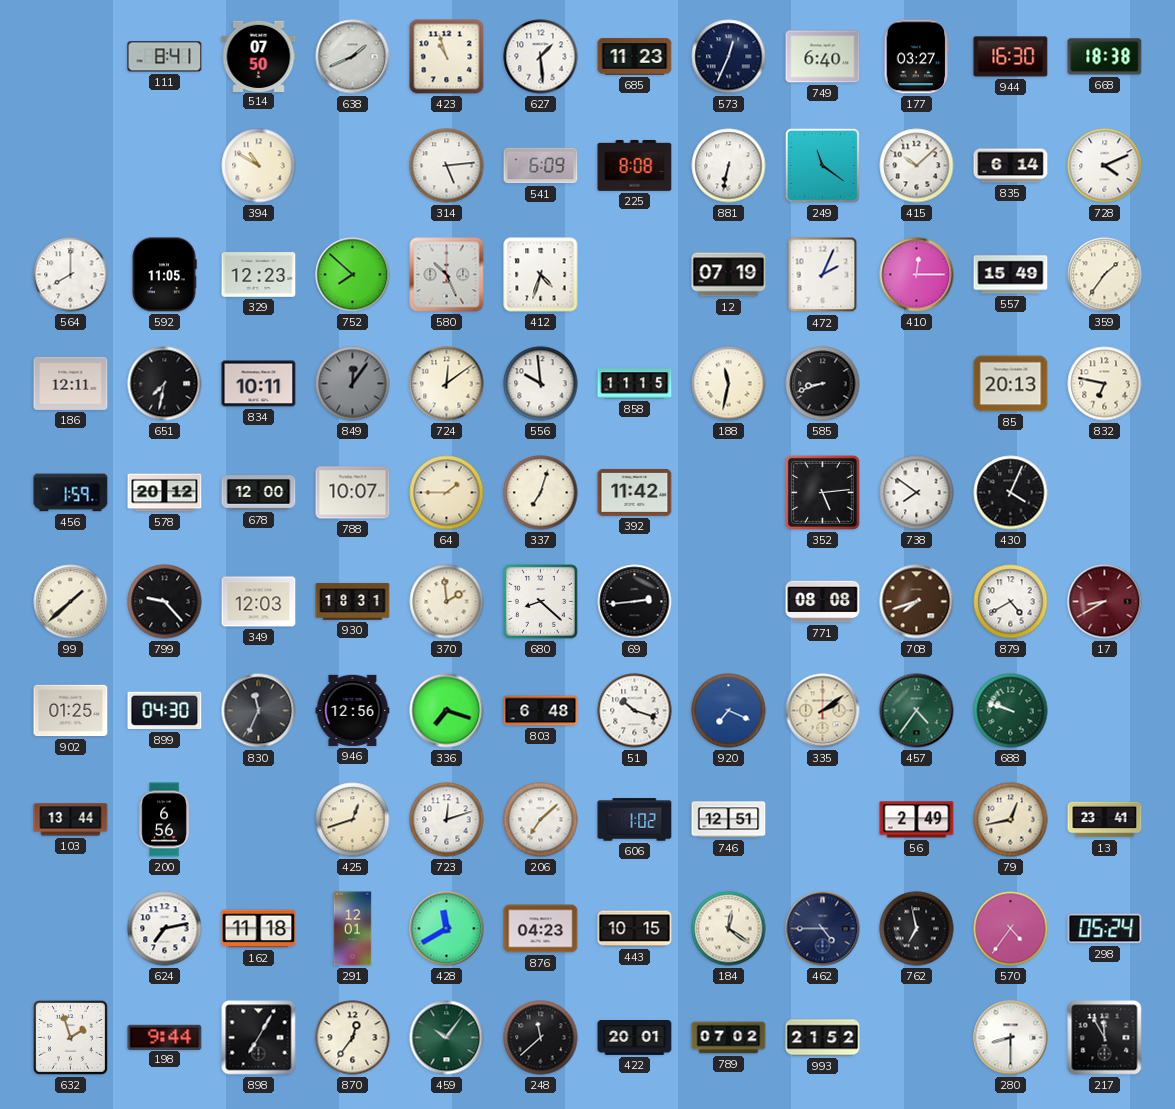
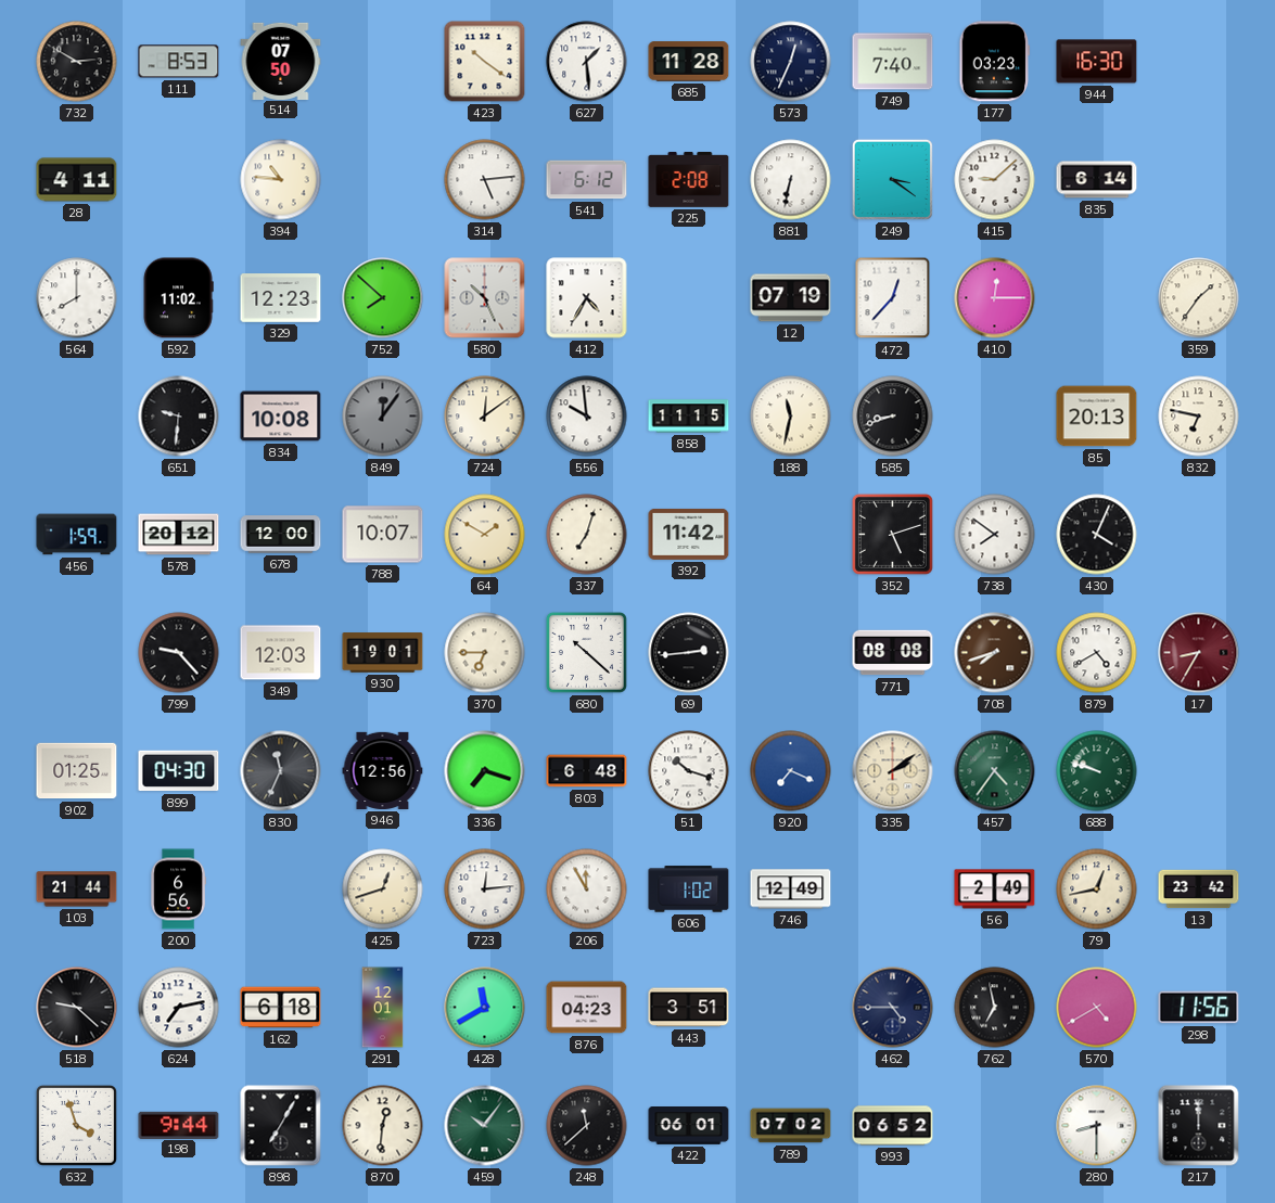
732: none -> 2:50 (77, 62)
111: 8:41 -> 8:53 (179, 62)
638: 1:41 -> none (353, 57)
423: 10:57 -> 10:21 (485, 62)
685: 11:23 -> 11:28 (689, 62)
749: 6:40 -> 7:40 (893, 62)
177: 03:27 -> 03:23 (995, 62)
668: 18:38 -> none (1105, 57)
28: none -> 4:11 (77, 180)
394: 10:50 -> 10:46 (281, 180)
541: 6:09 -> 6:12 (587, 180)
225: 8:08 -> 2:08 (689, 179)
249: 11:21 -> 3:21 (892, 179)
415: 10:08 -> 9:08 (995, 180)
728: 4:11 -> none (1105, 166)
592: 11:05 -> 11:02 (178, 298)
412: 4:33 -> 4:35 (587, 298)
472: 2:04 -> 12:37 (893, 298)
557: 15:49 -> none (1011, 275)
186: 12:11 -> none (71, 383)
651: 7:32 -> 9:31 (179, 417)
834: 10:11 -> 10:08 (281, 417)
64: 1:45 -> 1:50 (485, 535)
352: 5:14 -> 5:12 (892, 534)
99: 1:38 -> none (71, 602)
930: 18:31 -> 19:01 (383, 653)
370: 1:59 -> 6:45 (485, 653)
680: 8:22 -> 10:22 (586, 652)
17: 8:40 -> 8:35 (1199, 653)
103: 13:44 -> 21:44 (77, 890)
723: 12:12 -> 12:14 (485, 890)
206: 7:08 -> 11:55 (587, 890)
746: 12:51 -> 12:49 (791, 890)
13: 23:41 -> 23:42 (1199, 890)
518: none -> 9:22 (77, 1008)
162: 11:18 -> 6:18 (281, 1008)
443: 10:15 -> 3:51 (689, 1008)
184: 12:21 -> none (729, 929)
570: 4:36 -> 4:40 (1097, 1008)
298: 05:24 -> 11:56 (1199, 1008)
632: 1:57 -> 3:57 (76, 1125)
870: 12:36 -> 12:31 (383, 1126)
422: 20:01 -> 06:01 (689, 1126)
993: 21:52 -> 06:52 (893, 1126)
217: 11:55 -> 12:00 (1199, 1126)
